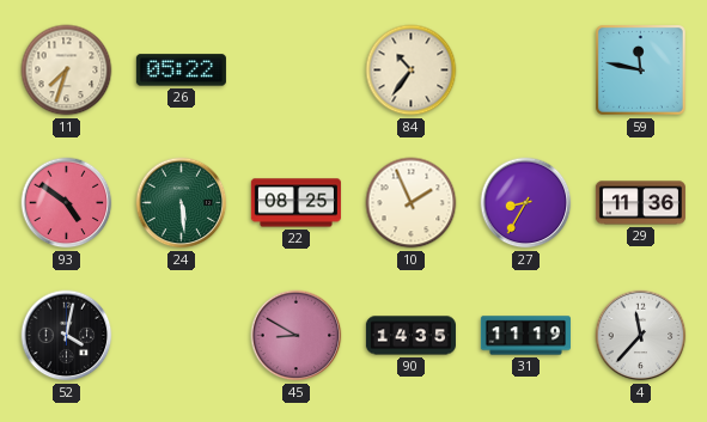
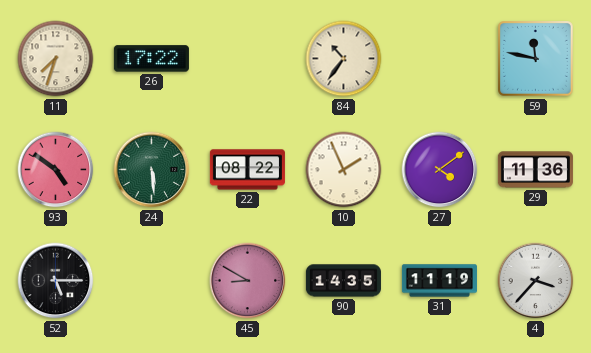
26: 05:22 -> 17:22 (151, 59)
22: 08:25 -> 08:22 (247, 170)
27: 8:35 -> 4:09 (440, 170)
52: 4:02 -> 5:15 (56, 281)
4: 11:37 -> 3:37 (536, 281)
